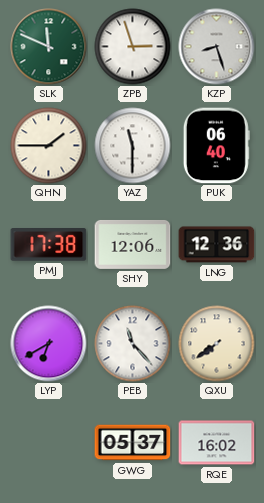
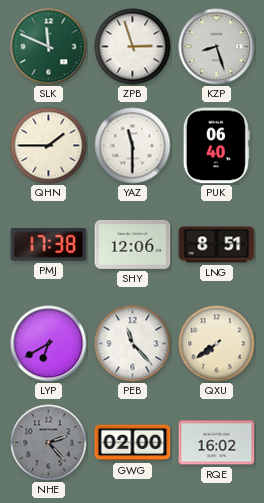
LNG: 12:36 -> 8:51 (217, 245)
NHE: none -> 2:23 (49, 443)
GWG: 05:37 -> 02:00 (133, 443)
